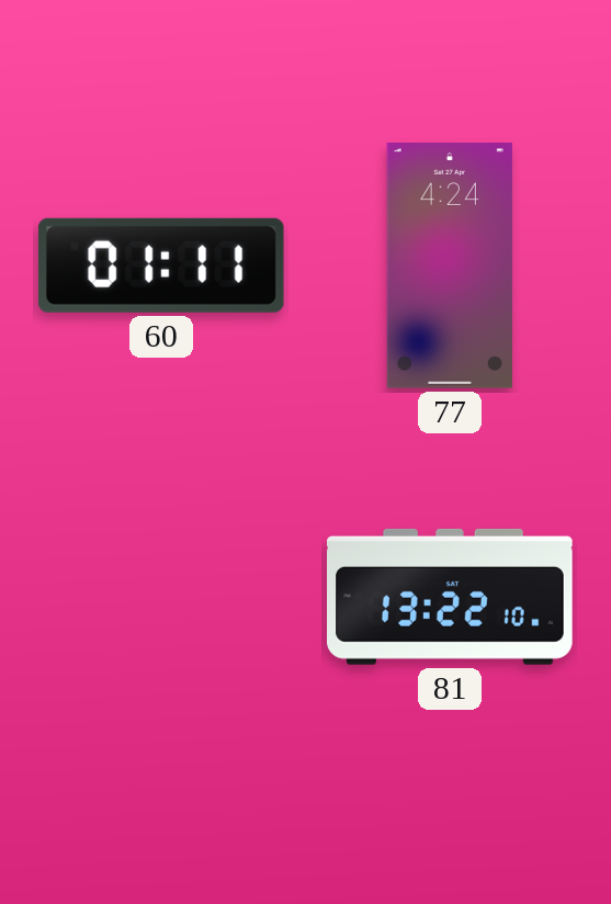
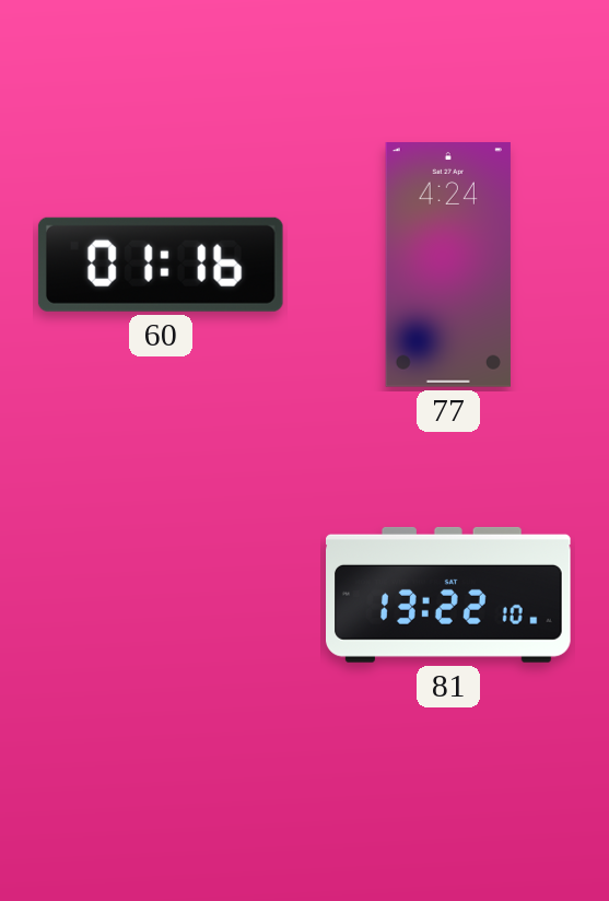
60: 01:11 -> 01:16 (161, 265)
